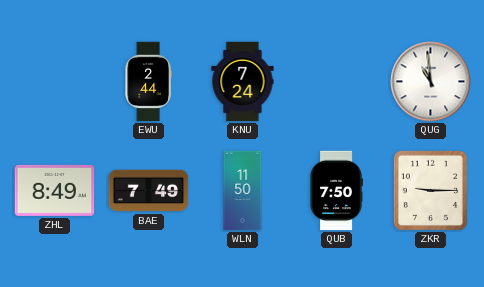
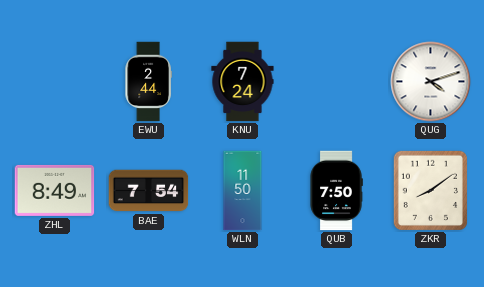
QUG: 10:59 -> 4:12 (431, 82)
BAE: 7:49 -> 7:54 (149, 191)
ZKR: 9:15 -> 8:09 (430, 190)
